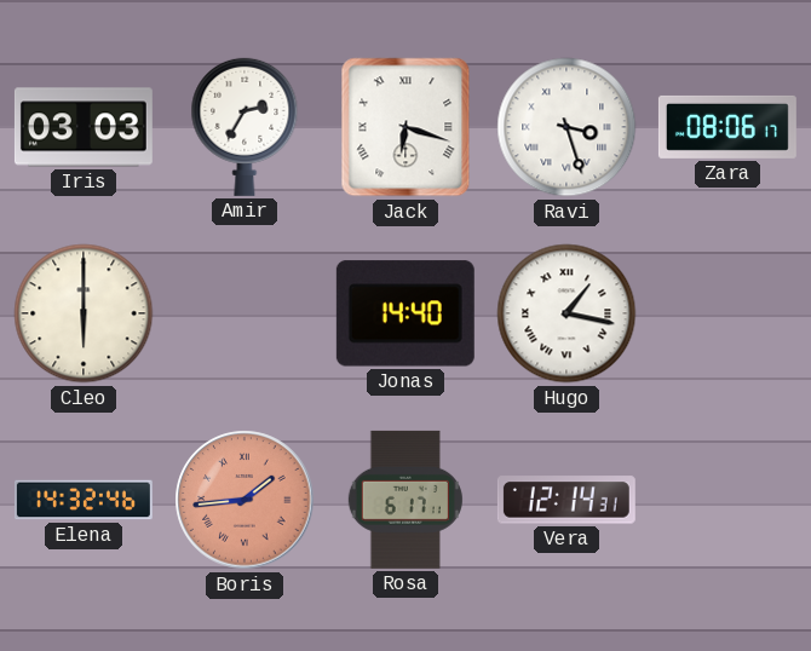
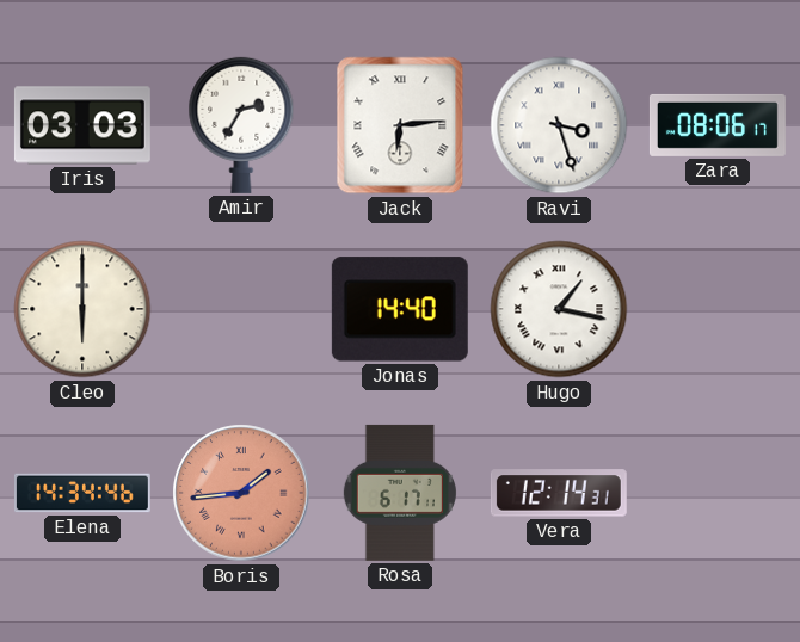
Jack: 6:18 -> 6:14 (400, 125)
Elena: 14:32 -> 14:34 (82, 493)
